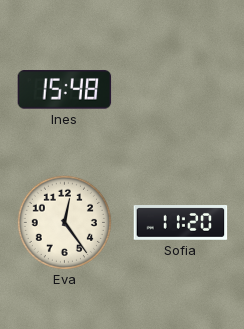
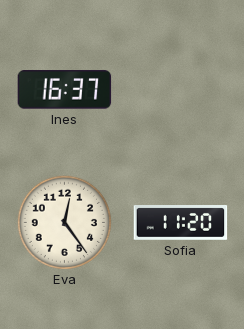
Ines: 15:48 -> 16:37 (65, 90)
